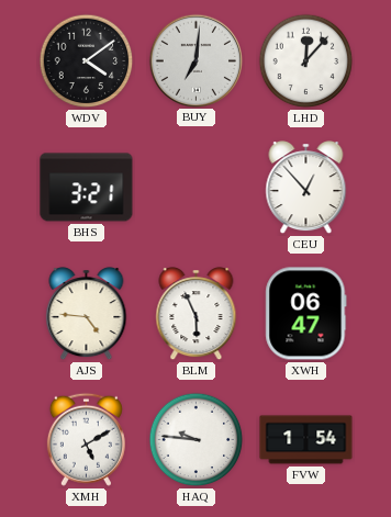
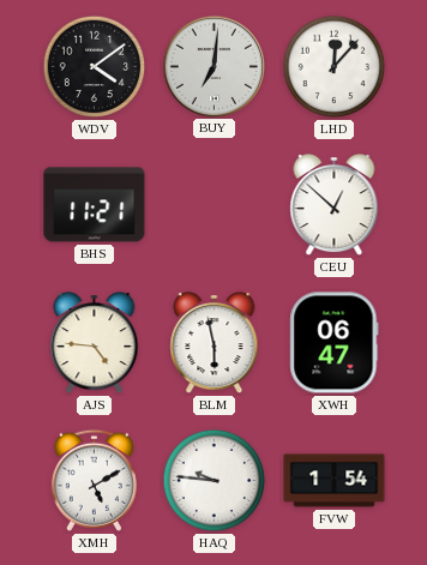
BHS: 3:21 -> 11:21 (95, 205)
CEU: 12:53 -> 12:52 (335, 205)
BLM: 5:56 -> 5:58 (215, 343)
